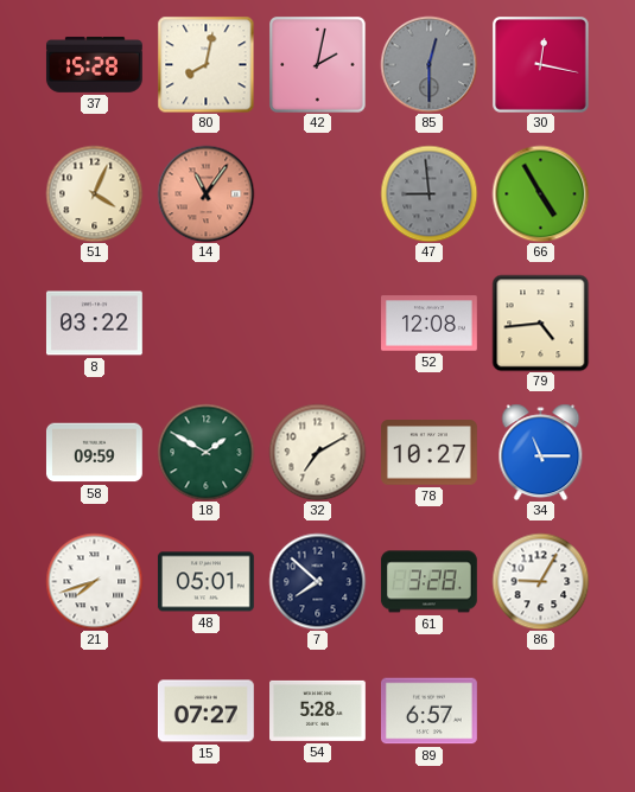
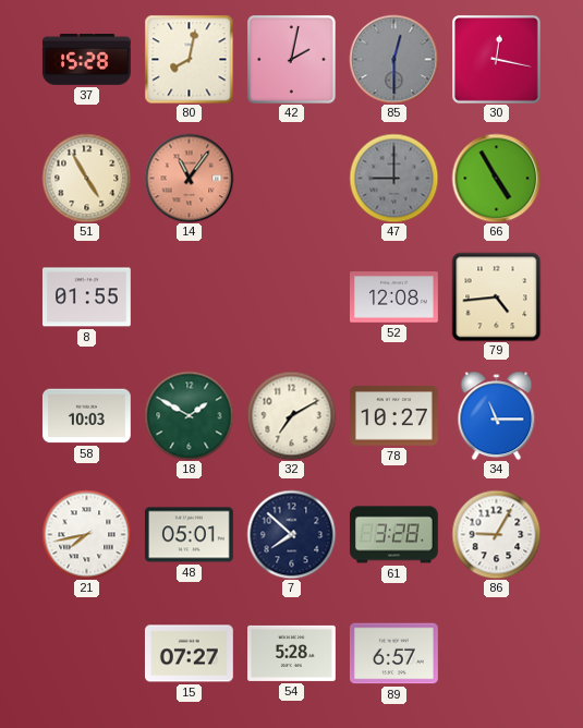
51: 4:04 -> 4:55 (86, 178)
47: 8:59 -> 9:00 (393, 178)
8: 03:22 -> 01:55 (86, 298)
58: 09:59 -> 10:03 (86, 416)
21: 7:42 -> 7:43 (86, 534)
